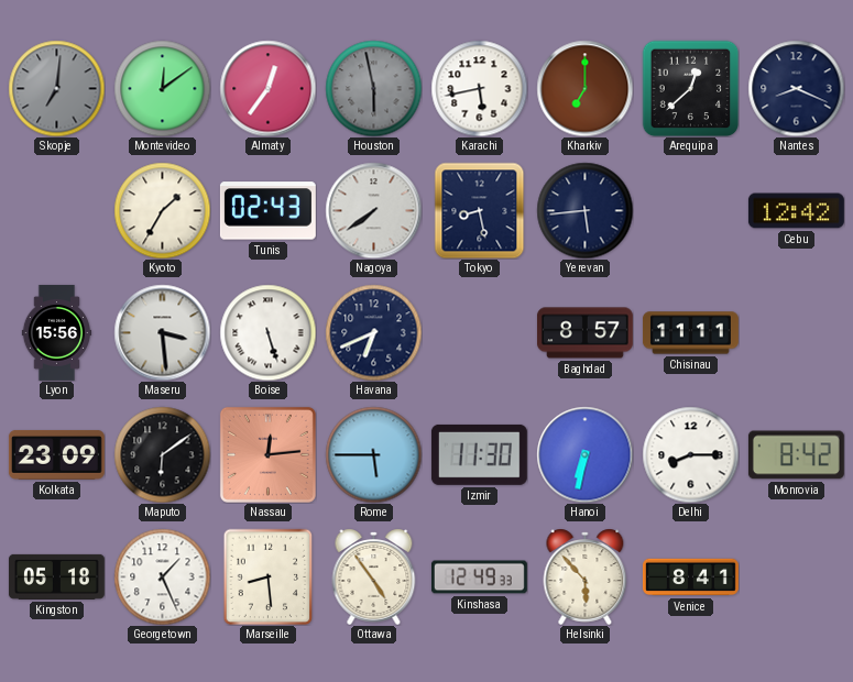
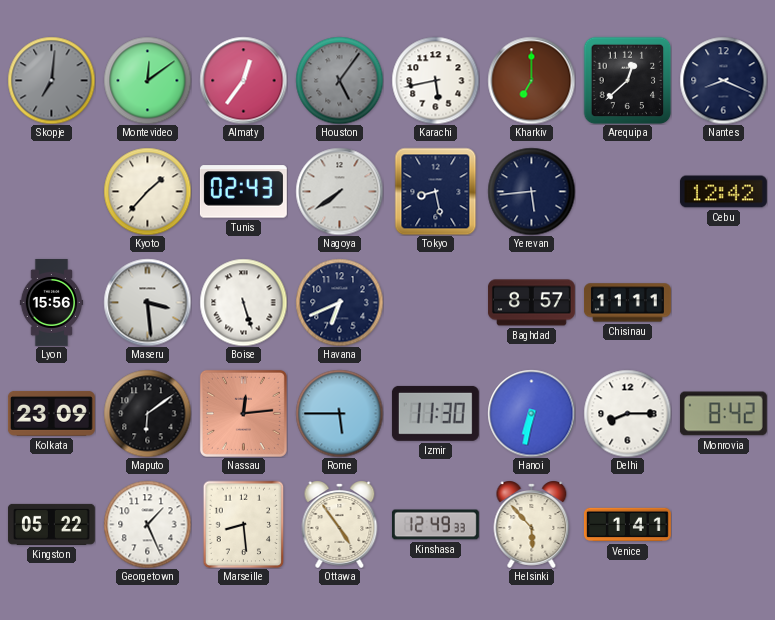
Houston: 5:58 -> 5:06 (339, 80)
Kyoto: 1:35 -> 1:37 (147, 191)
Kingston: 05:18 -> 05:22 (51, 524)
Venice: 8:41 -> 1:41 (627, 525)
